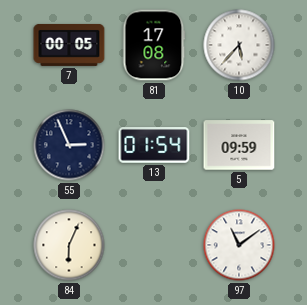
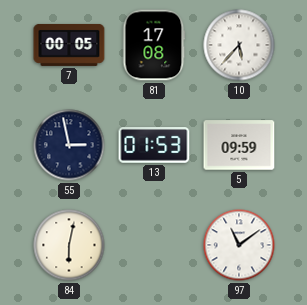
55: 2:56 -> 2:58 (69, 145)
13: 01:54 -> 01:53 (154, 145)
84: 6:04 -> 6:02 (69, 245)
